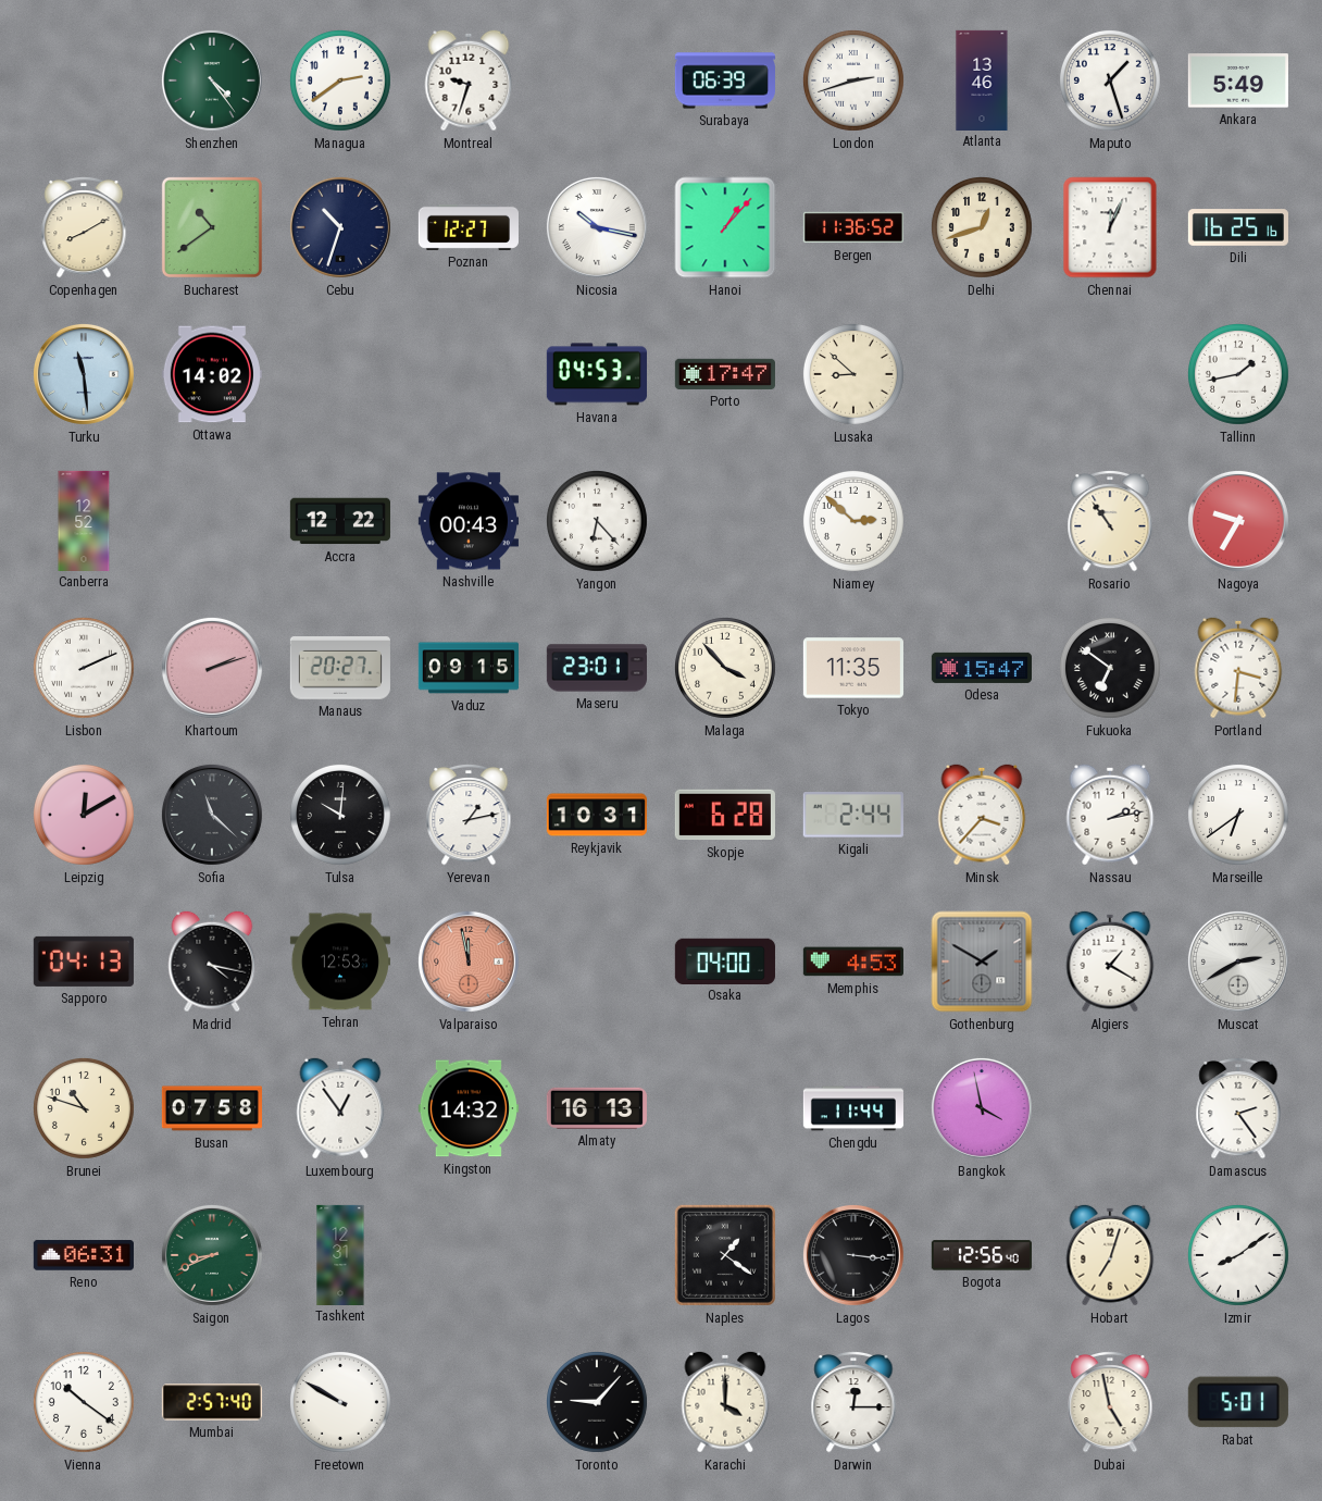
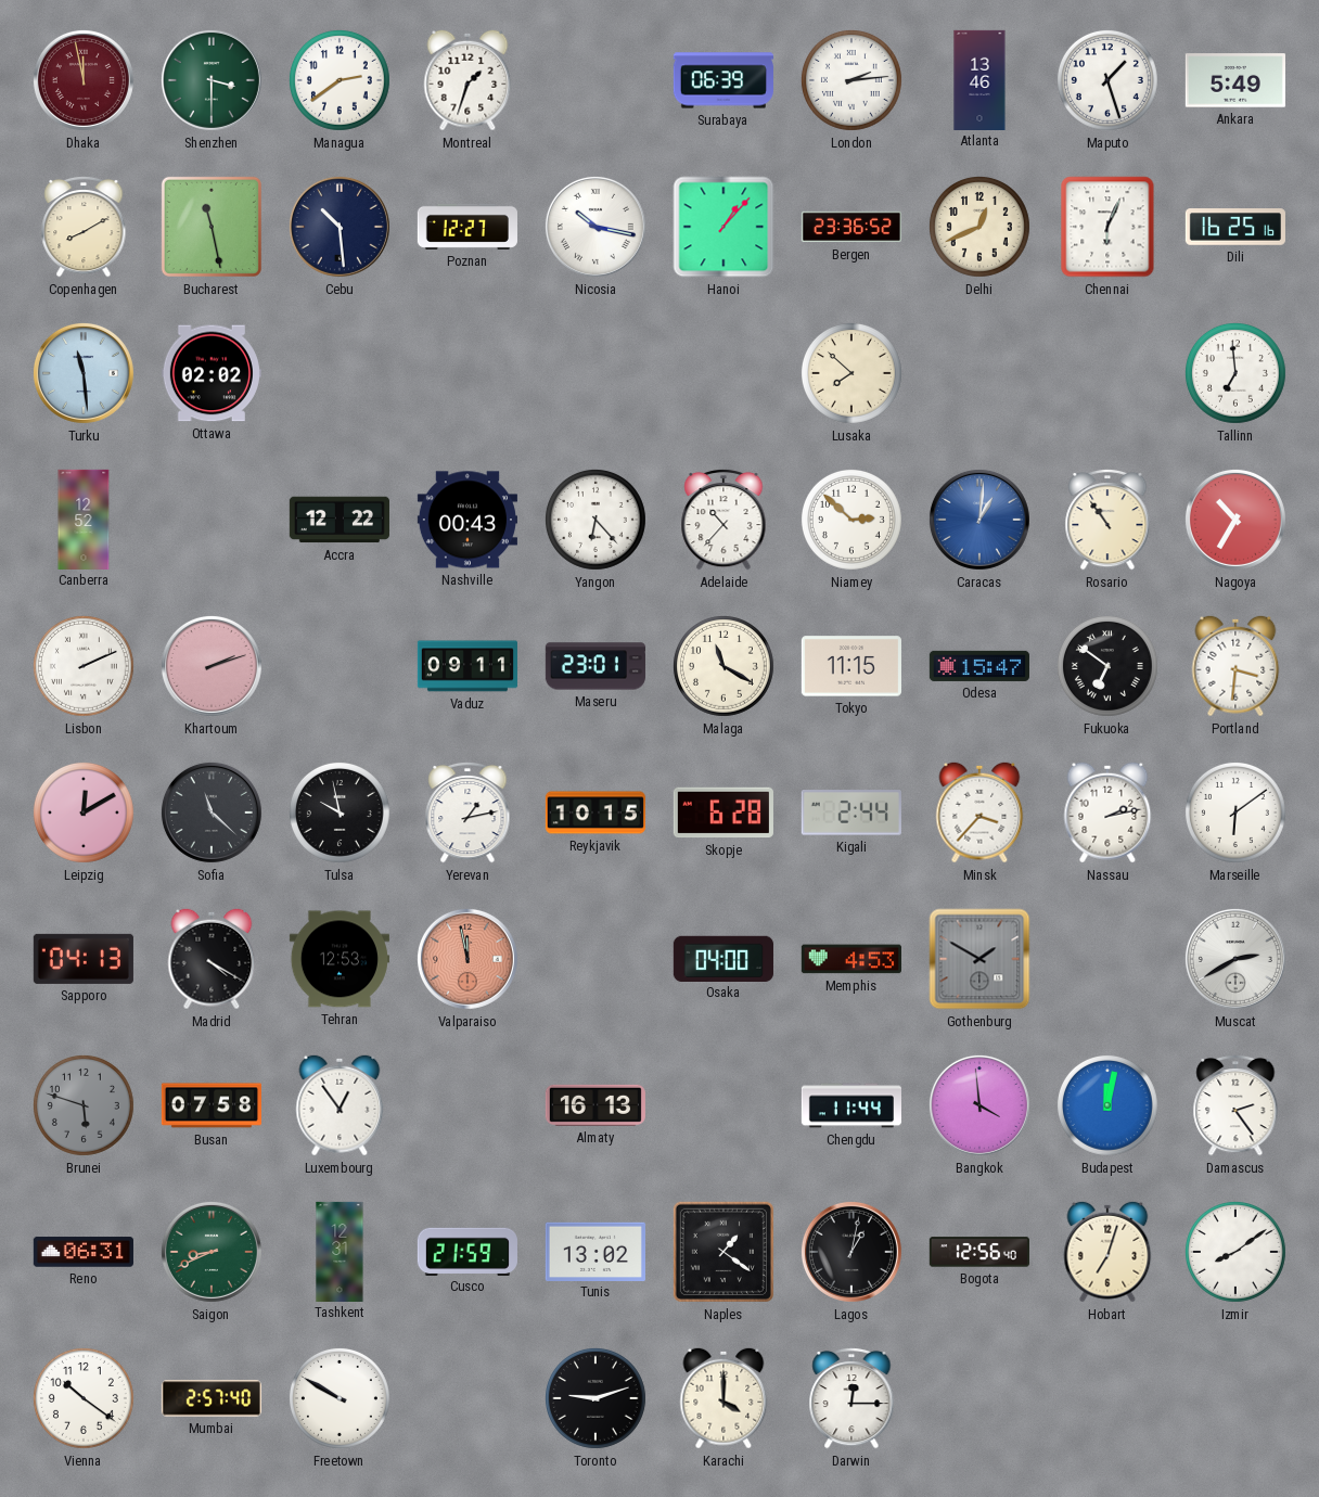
Dhaka: none -> 11:58 (84, 80)
Shenzhen: 4:24 -> 3:30 (212, 80)
Montreal: 9:33 -> 1:33 (468, 80)
London: 2:42 -> 2:14 (851, 80)
Bucharest: 10:39 -> 11:28 (212, 227)
Cebu: 10:33 -> 10:29 (340, 227)
Bergen: 11:36 -> 23:36 (850, 227)
Delhi: 12:42 -> 12:41 (979, 227)
Chennai: 12:04 -> 6:04 (1107, 227)
Ottawa: 14:02 -> 02:02 (212, 373)
Havana: 04:53 -> none (597, 374)
Porto: 17:47 -> none (725, 374)
Lusaka: 8:52 -> 7:52 (851, 373)
Tallinn: 1:43 -> 6:59 (1235, 373)
Adelaide: none -> 10:37 (723, 520)
Caracas: none -> 1:01 (979, 520)
Nagoya: 9:35 -> 10:35 (1235, 520)
Manaus: 20:27 -> none (340, 669)
Vaduz: 09:15 -> 09:11 (468, 666)
Malaga: 3:53 -> 11:20 (723, 666)
Tokyo: 11:35 -> 11:15 (851, 666)
Tulsa: 10:01 -> 9:58 (340, 813)
Reykjavik: 10:31 -> 10:15 (596, 813)
Marseille: 6:39 -> 6:09 (1235, 813)
Madrid: 4:17 -> 4:20 (212, 959)
Algiers: 1:20 -> none (1110, 962)
Brunei: 10:48 -> 5:48 (84, 1105)
Brunei dial: cream -> grey (84, 1105)
Kingston: 14:32 -> none (469, 1108)
Bangkok: 3:58 -> 3:59 (979, 1105)
Budapest: none -> 12:02 (1107, 1105)
Cusco: none -> 21:59 (468, 1251)
Tunis: none -> 13:02 (596, 1251)
Lagos: 3:16 -> 1:02 (851, 1252)
Toronto: 9:07 -> 9:12 (596, 1398)
Dubai: 4:58 -> none (1110, 1402)
Rabat: 5:01 -> none (1238, 1402)
